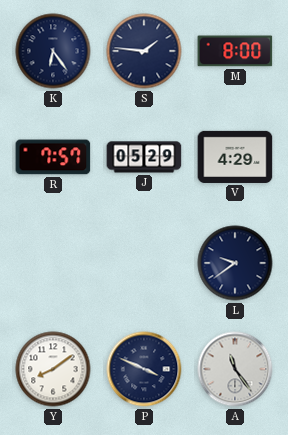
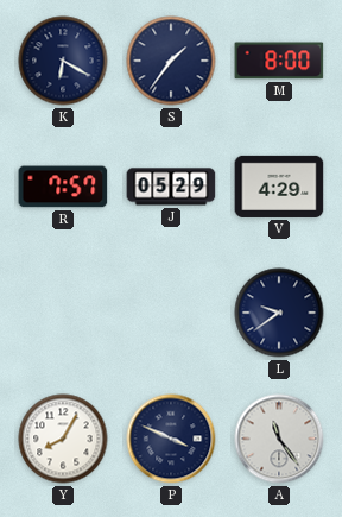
K: 6:24 -> 6:20 (63, 61)
S: 1:46 -> 1:36 (171, 61)
Y: 8:09 -> 8:05 (63, 439)
